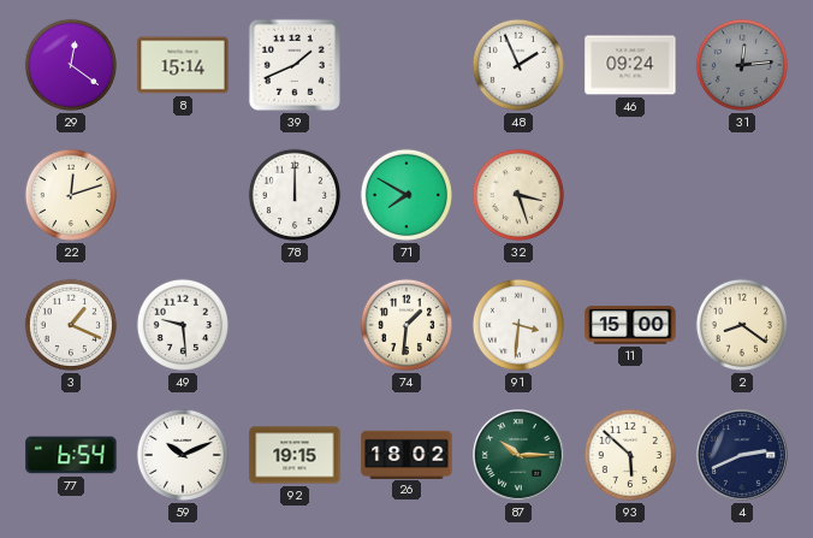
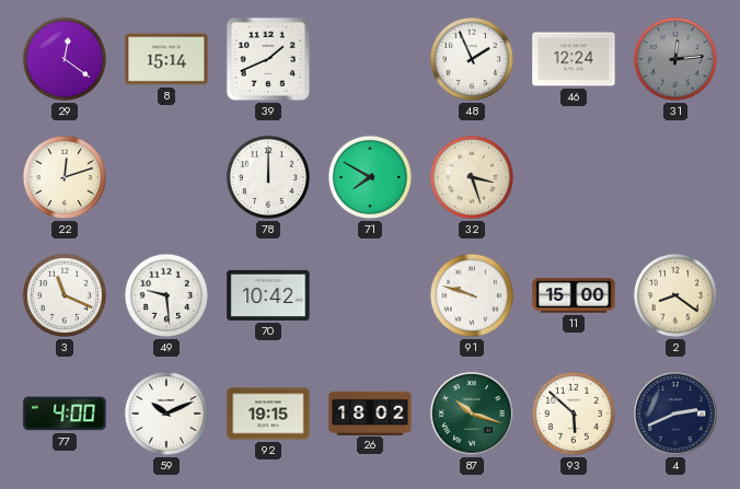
46: 09:24 -> 12:24 (574, 59)
3: 1:19 -> 11:19 (65, 295)
70: none -> 10:42 (268, 295)
74: 1:31 -> none (406, 325)
91: 3:31 -> 9:48 (472, 295)
77: 6:54 -> 4:00 (65, 414)
87: 10:15 -> 10:18 (473, 415)
